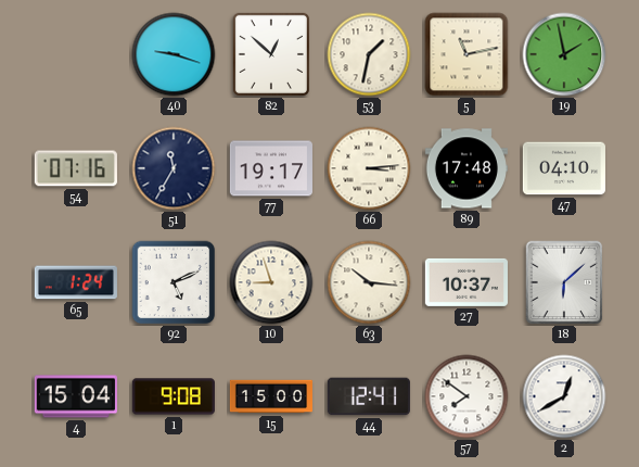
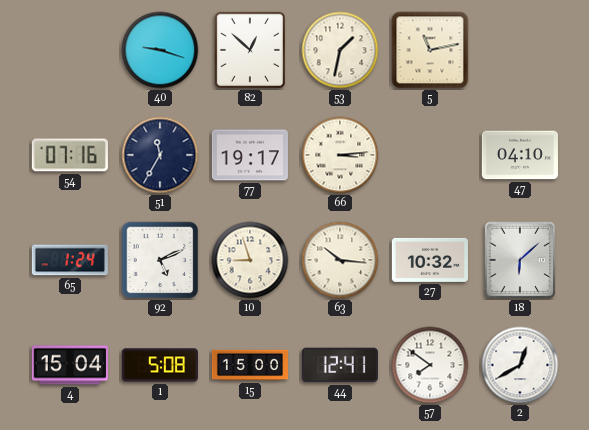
19: 1:58 -> none (564, 54)
89: 17:48 -> none (467, 168)
27: 10:37 -> 10:32 (430, 260)
1: 9:08 -> 5:08 (160, 365)
